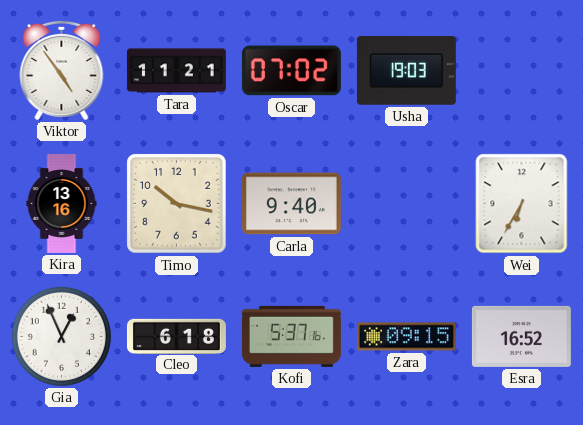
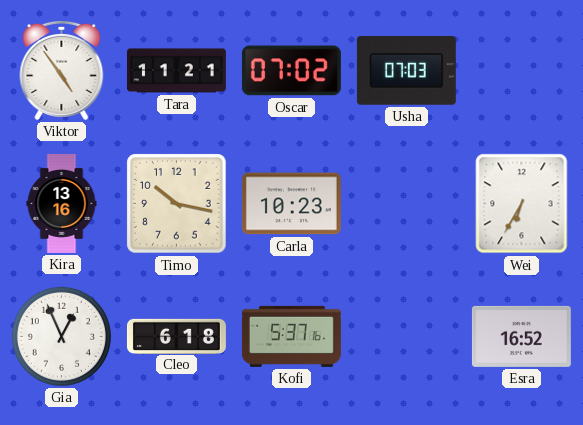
Usha: 19:03 -> 07:03 (406, 71)
Carla: 9:40 -> 10:23 (291, 204)
Zara: 09:15 -> none (406, 337)
